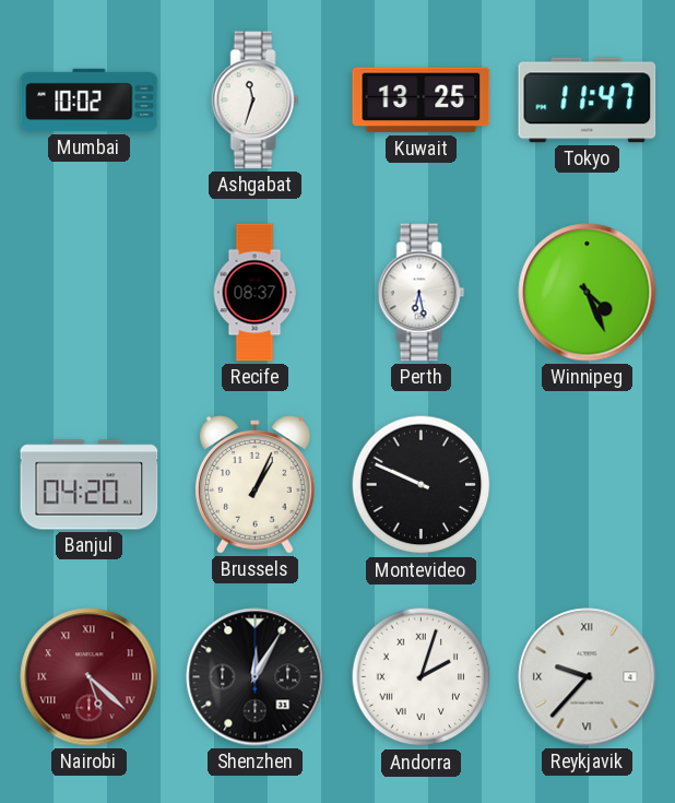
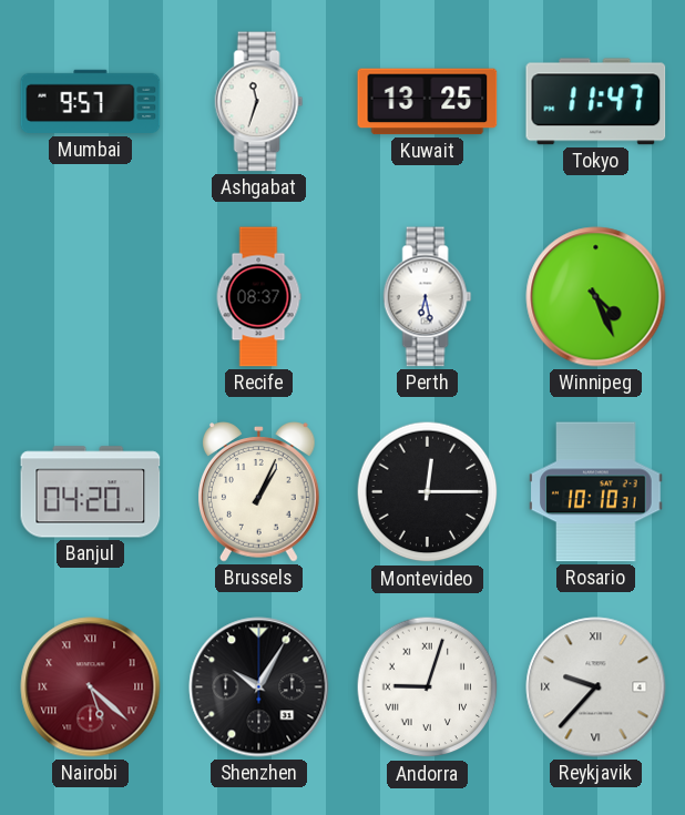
Mumbai: 10:02 -> 9:57 (91, 102)
Montevideo: 9:49 -> 12:15 (428, 492)
Rosario: none -> 10:10 (596, 492)
Shenzhen: 12:05 -> 10:05 (259, 687)
Andorra: 2:03 -> 9:03 (428, 687)
